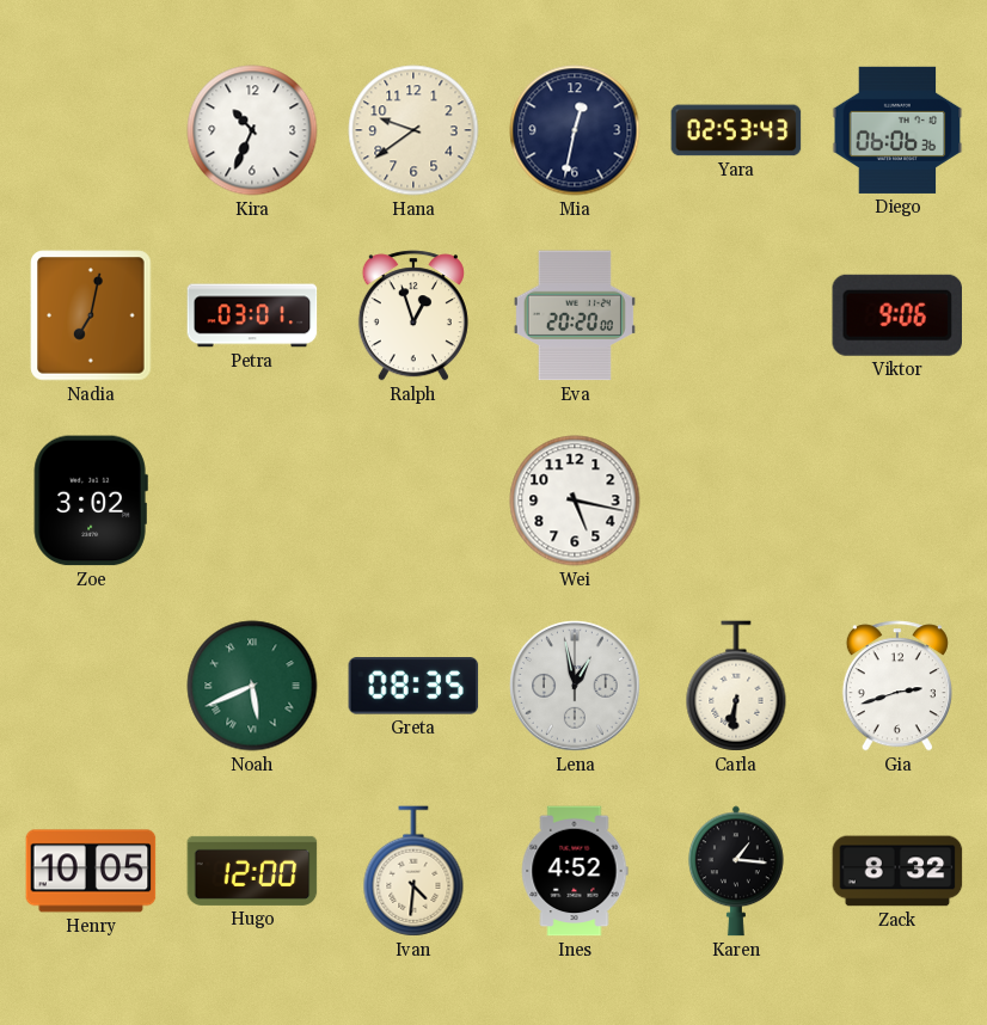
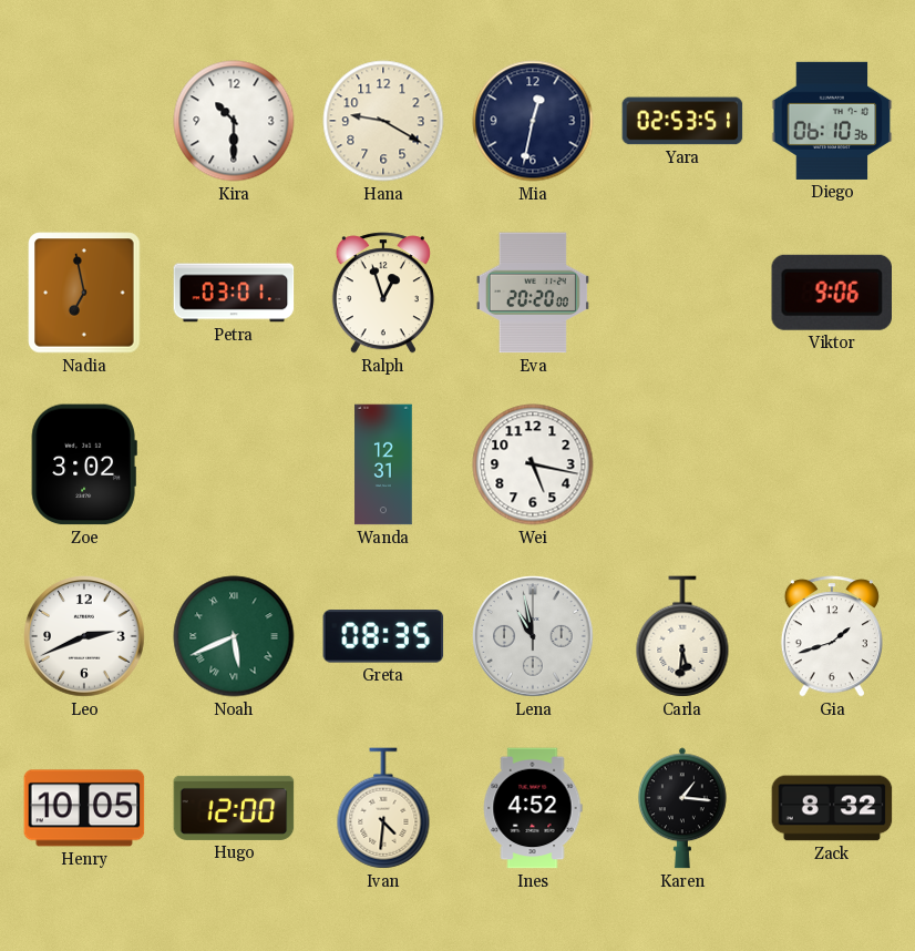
Kira: 10:34 -> 10:30 (234, 121)
Hana: 9:39 -> 9:20 (383, 121)
Yara: 02:53:43 -> 02:53:51 (682, 121)
Diego: 06:06 -> 06:10 (832, 121)
Nadia: 7:02 -> 6:58 (84, 293)
Wanda: none -> 12:31 (383, 464)
Leo: none -> 2:41 (84, 636)
Lena: 12:58 -> 10:58 (533, 636)
Carla: 6:31 -> 5:31 (682, 636)
Gia: 2:42 -> 1:42 (832, 636)
